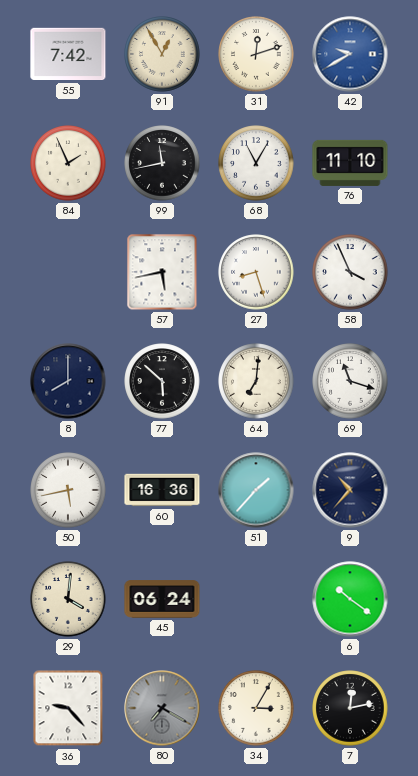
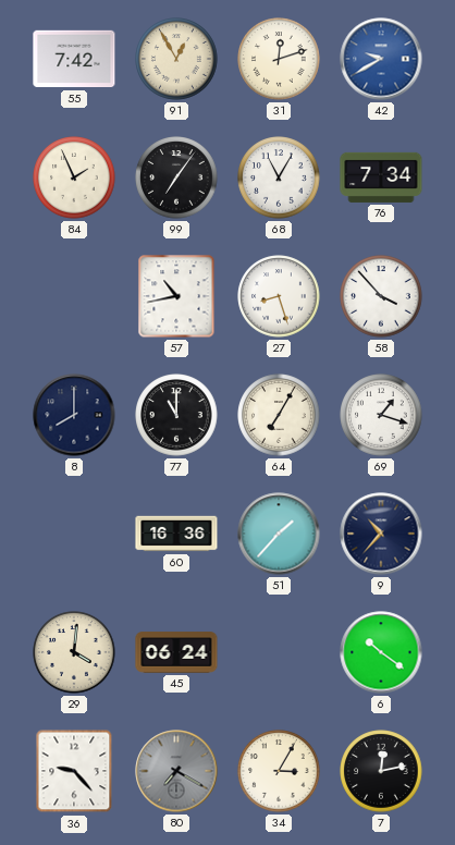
99: 11:43 -> 7:06 (176, 177)
76: 11:10 -> 7:34 (381, 177)
57: 5:43 -> 10:43 (176, 296)
58: 3:56 -> 3:53 (381, 296)
77: 5:52 -> 11:00 (176, 415)
64: 7:01 -> 7:05 (279, 415)
69: 11:18 -> 1:18 (381, 415)
50: 5:43 -> none (68, 490)
